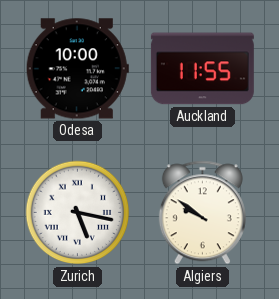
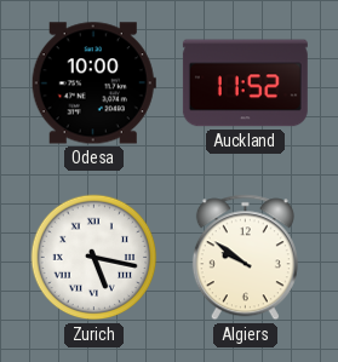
Auckland: 11:55 -> 11:52 (245, 84)
